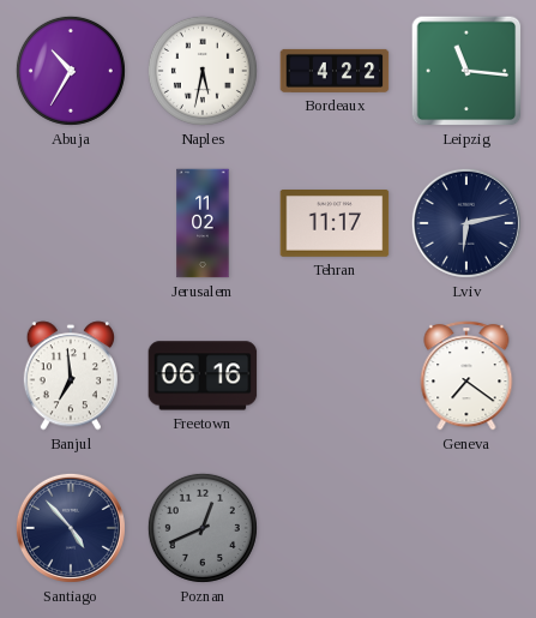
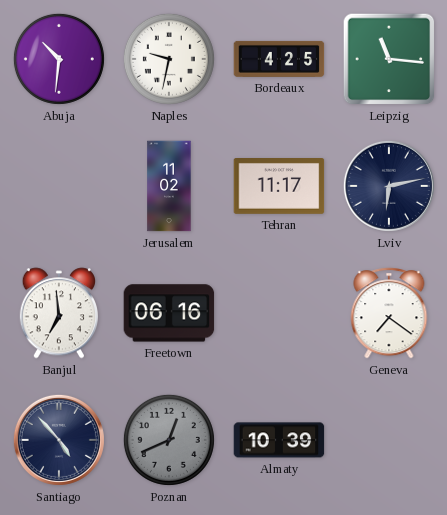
Abuja: 10:35 -> 10:31 (59, 59)
Naples: 5:32 -> 9:32 (169, 59)
Bordeaux: 4:22 -> 4:25 (279, 59)
Almaty: none -> 10:39 (279, 440)
